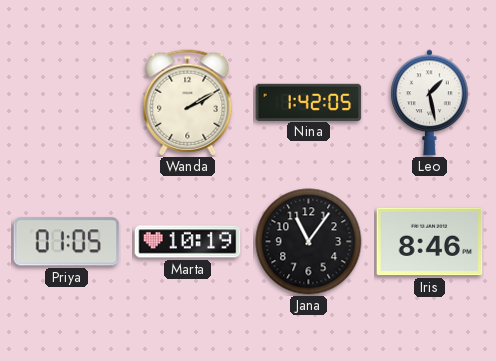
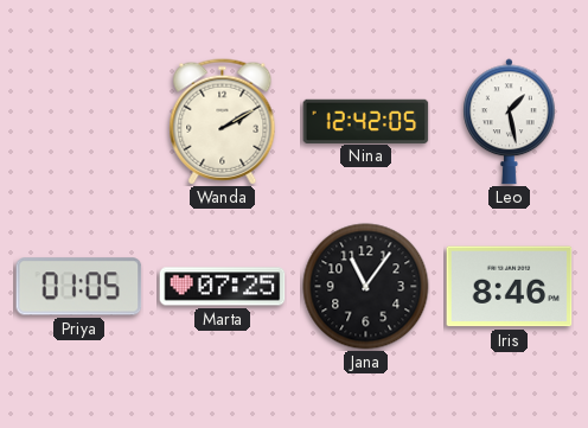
Nina: 1:42 -> 12:42 (366, 121)
Marta: 10:19 -> 07:25 (223, 287)
